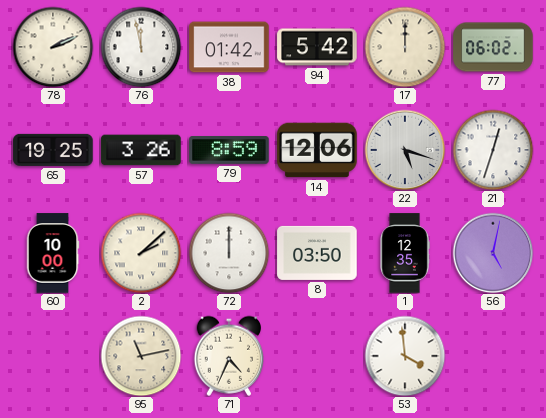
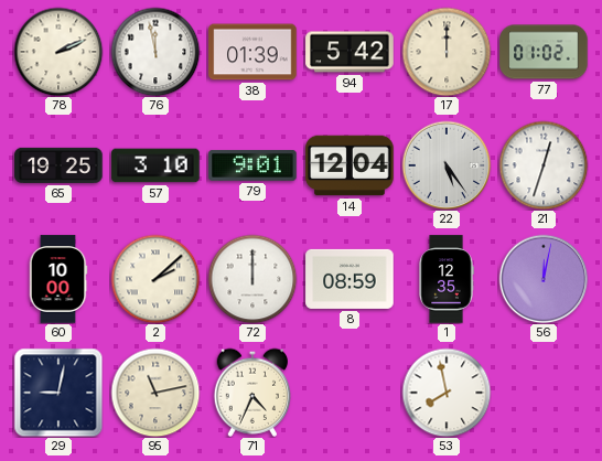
38: 01:42 -> 01:39 (252, 52)
77: 06:02 -> 01:02 (544, 52)
57: 3:26 -> 3:10 (155, 165)
79: 8:59 -> 9:01 (252, 167)
14: 12:06 -> 12:04 (350, 165)
22: 5:18 -> 5:24 (447, 165)
8: 03:50 -> 08:59 (350, 279)
56: 5:02 -> 12:02 (544, 279)
29: none -> 9:02 (58, 393)
53: 3:59 -> 7:58 (447, 393)
